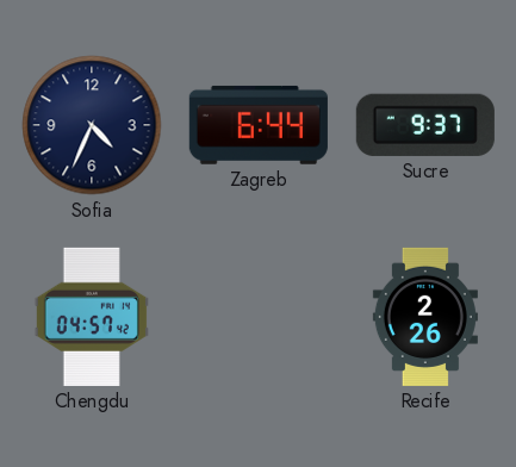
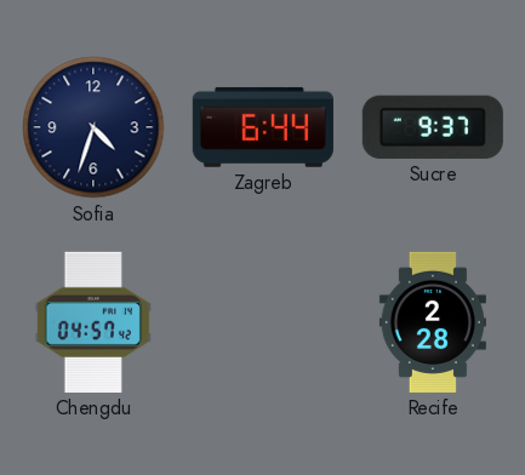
Sofia: 4:34 -> 4:33 (93, 127)
Recife: 2:26 -> 2:28 (433, 322)
